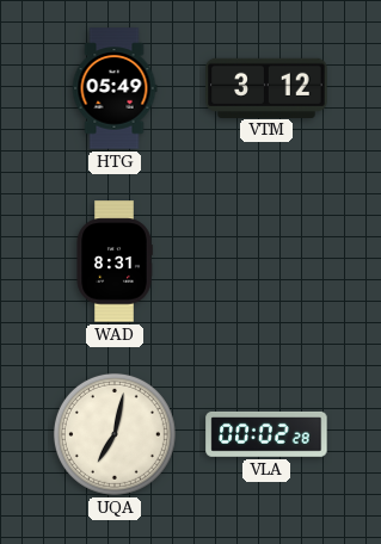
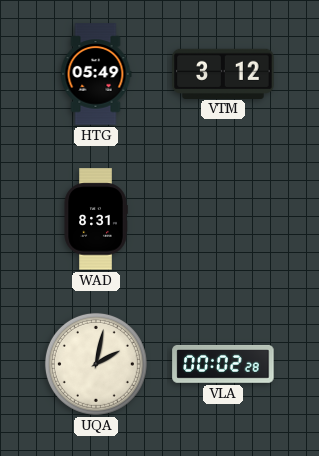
UQA: 7:02 -> 2:02 (96, 364)
